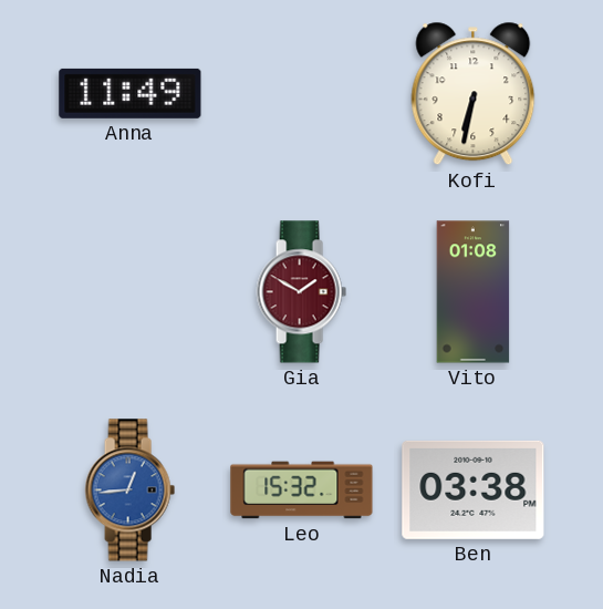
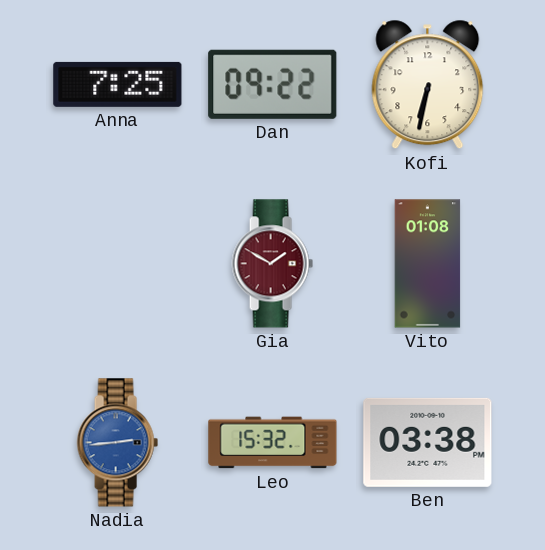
Anna: 11:49 -> 7:25 (118, 84)
Dan: none -> 09:22 (273, 84)
Nadia: 12:44 -> 2:44 (117, 443)
